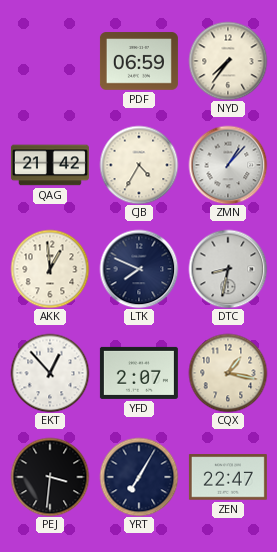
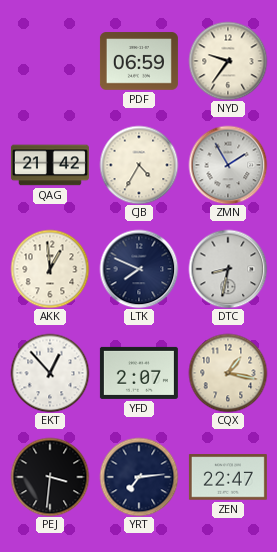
NYD: 7:36 -> 9:36 (228, 61)
ZMN: 1:07 -> 1:55 (228, 165)
YRT: 7:05 -> 7:14 (139, 477)
